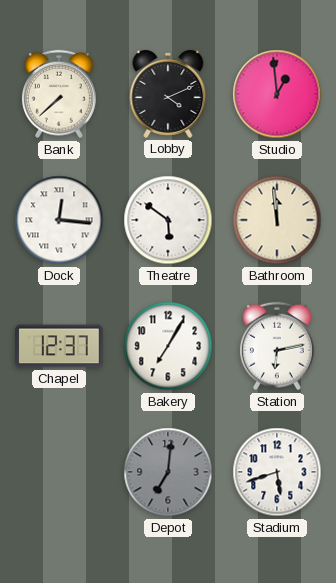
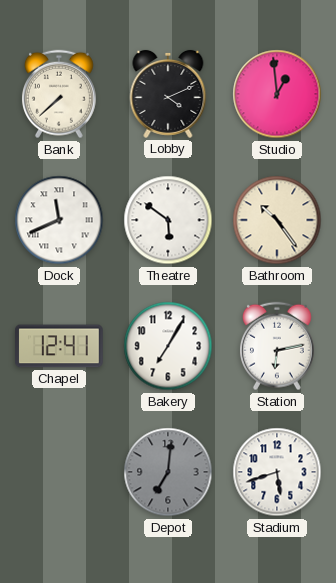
Dock: 12:16 -> 11:41 (59, 220)
Bathroom: 11:59 -> 10:24 (277, 220)
Chapel: 12:37 -> 12:41 (60, 346)
